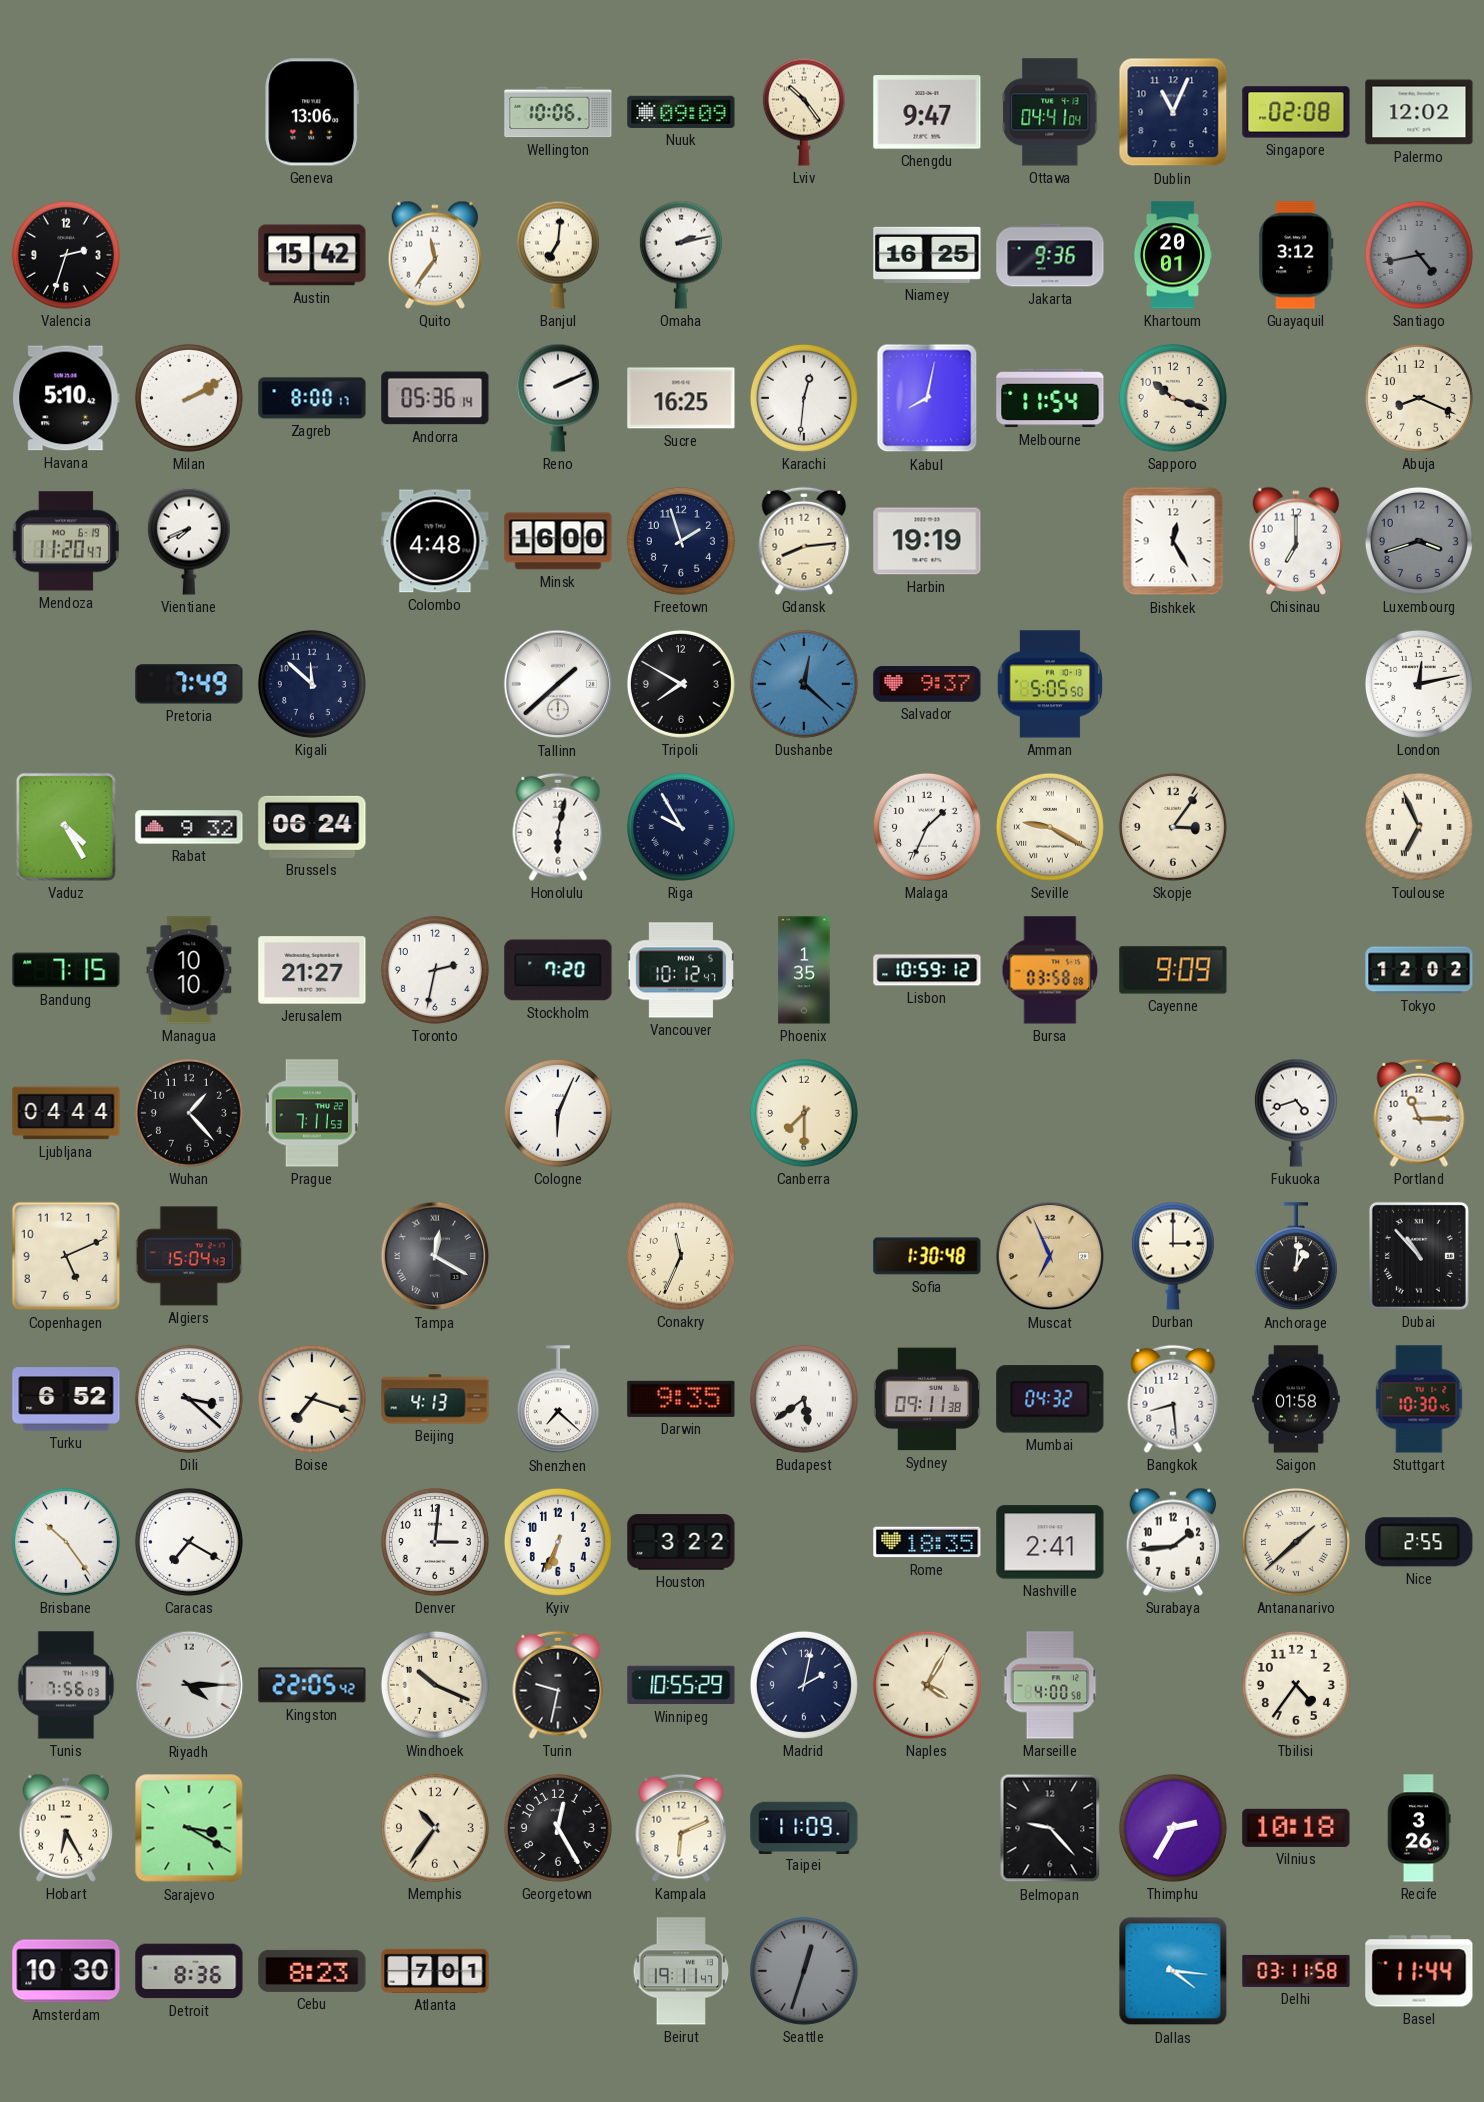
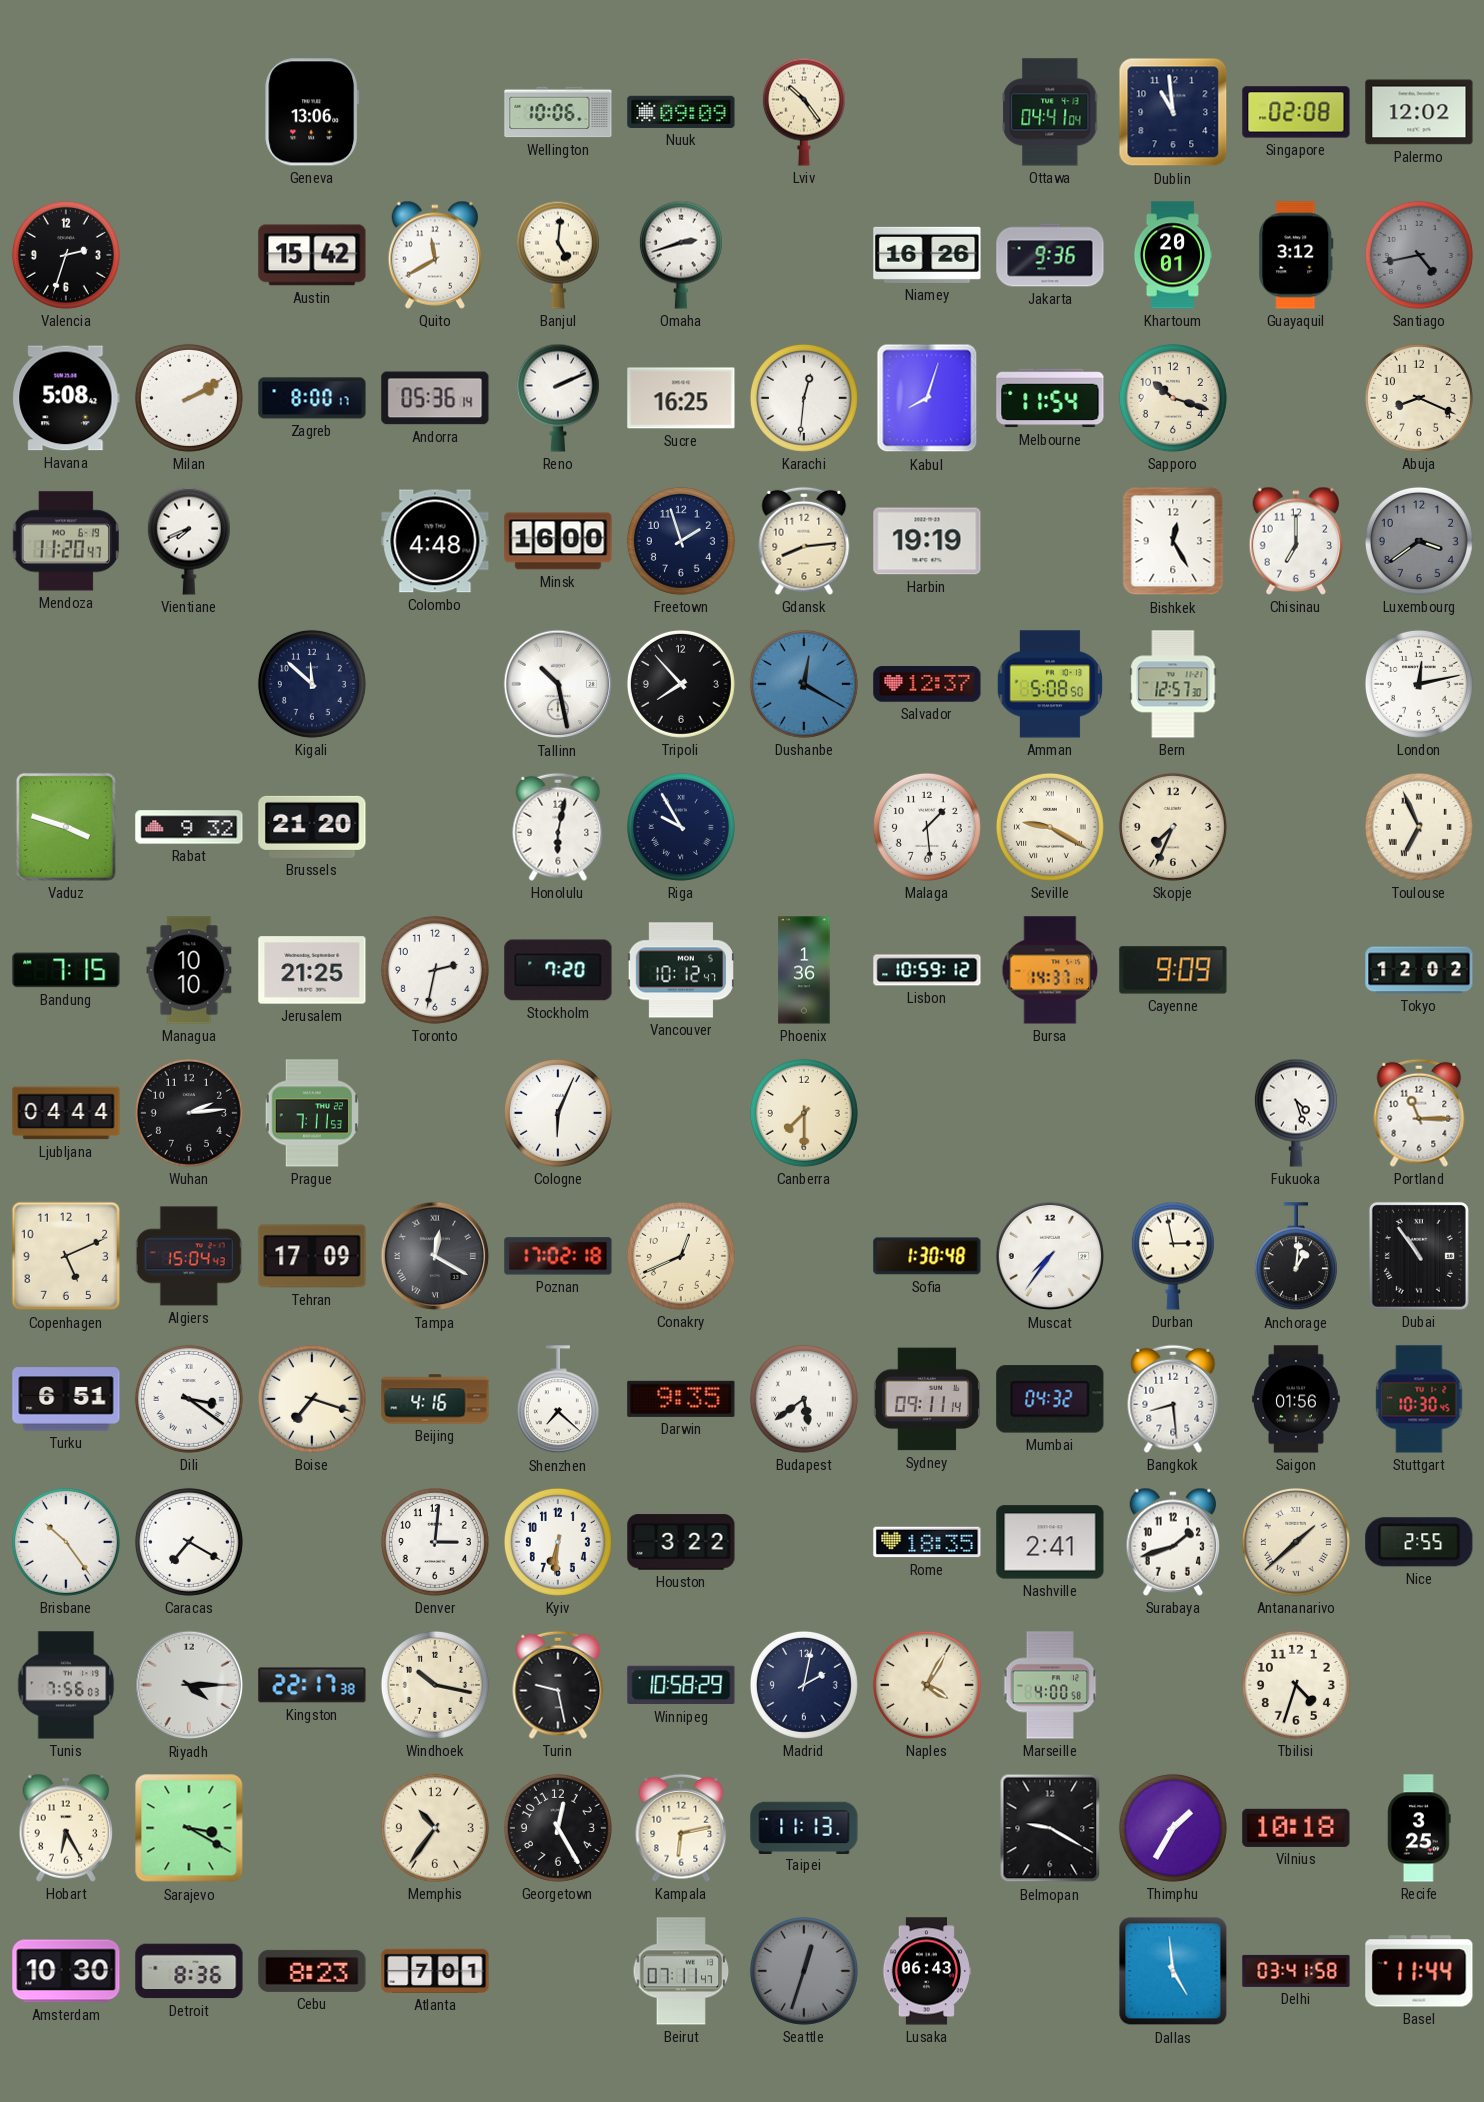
Chengdu: 9:47 -> none (927, 112)
Dublin: 11:04 -> 10:59 (1173, 112)
Quito: 11:36 -> 11:40 (434, 255)
Banjul: 7:01 -> 5:01 (558, 255)
Omaha: 2:13 -> 2:42 (681, 255)
Niamey: 16:25 -> 16:26 (927, 255)
Havana: 5:10 -> 5:08 (66, 398)
Kabul: 8:02 -> 8:03 (927, 398)
Luxembourg: 3:42 -> 3:39 (1419, 541)
Pretoria: 7:49 -> none (189, 684)
Tallinn: 1:38 -> 10:28 (558, 684)
Tripoli: 7:50 -> 7:53 (681, 684)
Dushanbe: 12:22 -> 12:20 (804, 684)
Salvador: 9:37 -> 12:37 (927, 684)
Amman: 5:05 -> 5:08 (1050, 684)
Bern: none -> 12:57 (1173, 684)
Vaduz: 4:25 -> 3:48 (66, 827)
Brussels: 06:24 -> 21:20 (312, 827)
Malaga: 1:34 -> 1:29 (927, 827)
Skopje: 3:06 -> 7:34 (1173, 827)
Jerusalem: 21:27 -> 21:25 (312, 970)
Phoenix: 1:35 -> 1:36 (804, 970)
Bursa: 03:58 -> 14:37 (1050, 970)
Wuhan: 1:23 -> 2:14 (189, 1113)
Fukuoka: 4:42 -> 4:27 (1296, 1113)
Tehran: none -> 17:09 (312, 1256)
Poznan: none -> 17:02 (558, 1256)
Conakry: 11:34 -> 12:41 (681, 1256)
Muscat: 6:56 -> 7:36 (1050, 1256)
Muscat dial: champagne -> white (1050, 1256)
Durban: 3:00 -> 2:58 (1173, 1256)
Dubai: 10:53 -> 10:54 (1419, 1256)
Turku: 6:52 -> 6:51 (66, 1399)
Dili: 3:22 -> 3:21 (189, 1399)
Beijing: 4:13 -> 4:16 (435, 1399)
Sydney: 09:11:38 -> 09:11:14 (927, 1399)
Saigon: 01:58 -> 01:56 (1296, 1399)
Kyiv: 6:34 -> 6:31 (558, 1542)
Surabaya: 1:44 -> 1:42 (1172, 1542)
Kingston: 22:05 -> 22:17 (312, 1685)
Windhoek: 10:19 -> 10:17 (435, 1685)
Turin: 9:32 -> 9:28 (558, 1685)
Winnipeg: 10:55 -> 10:58 (681, 1685)
Tbilisi: 4:36 -> 4:33 (1296, 1685)
Kampala: 6:11 -> 6:13 (681, 1828)
Taipei: 11:09 -> 11:13 (804, 1827)
Belmopan: 9:23 -> 9:20 (1050, 1828)
Thimphu: 2:35 -> 1:35 (1173, 1828)
Recife: 3:26 -> 3:25 (1419, 1828)
Beirut: 19:11 -> 07:11 (681, 1971)
Lusaka: none -> 06:43 (927, 1971)
Dallas: 4:16 -> 4:59 (1173, 1971)
Delhi: 03:11 -> 03:41 (1296, 1971)
